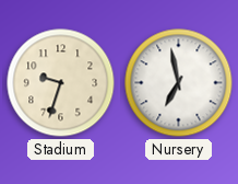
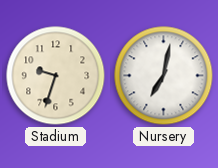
Nursery: 6:58 -> 7:02 (164, 76)
